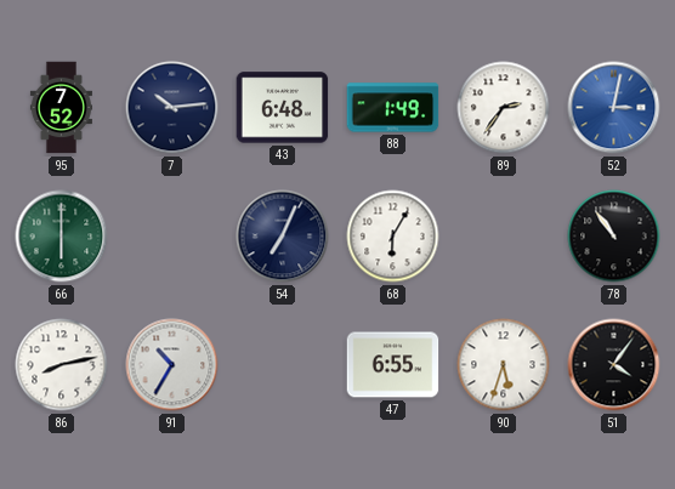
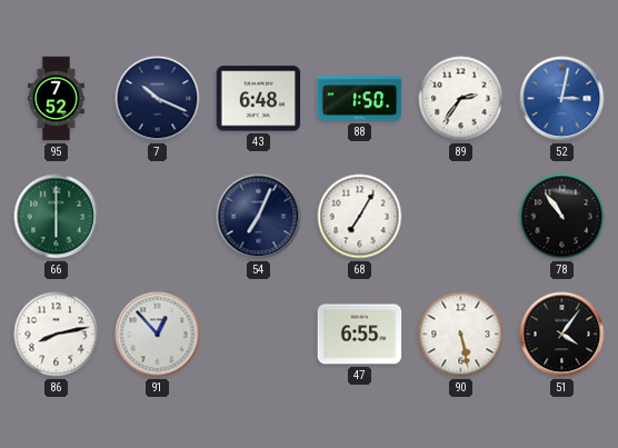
7: 10:14 -> 10:19 (158, 99)
88: 1:49 -> 1:50 (360, 99)
68: 6:05 -> 7:05 (360, 217)
91: 10:35 -> 12:53 (158, 335)
90: 5:33 -> 5:28 (461, 335)
